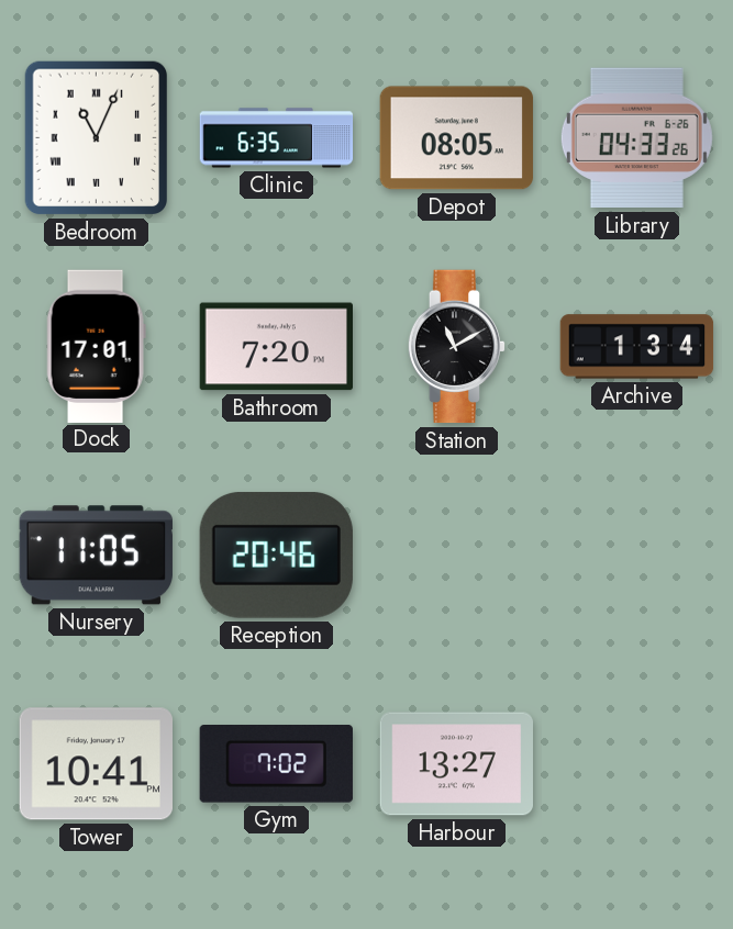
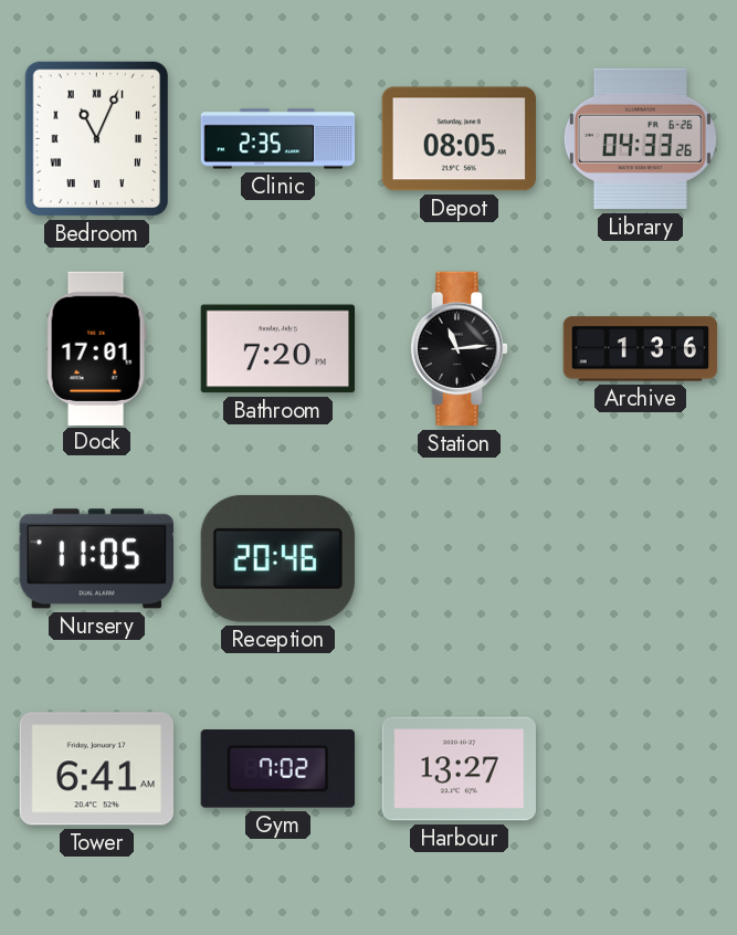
Clinic: 6:35 -> 2:35 (278, 139)
Station: 11:10 -> 11:14 (460, 349)
Archive: 1:34 -> 1:36 (641, 349)
Tower: 10:41 -> 6:41 (96, 769)
